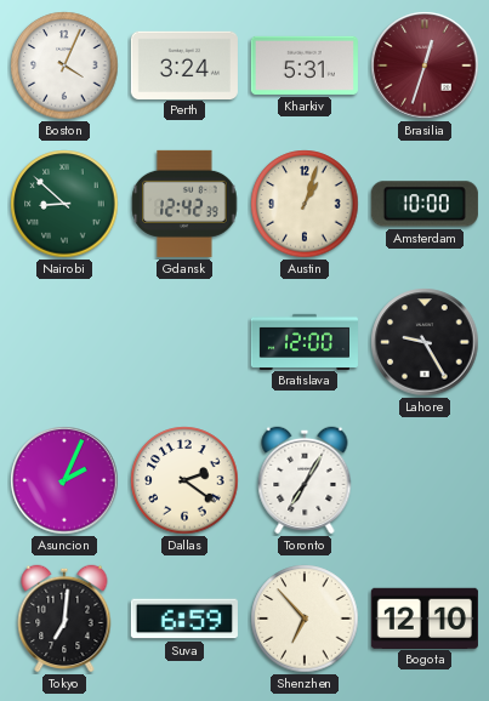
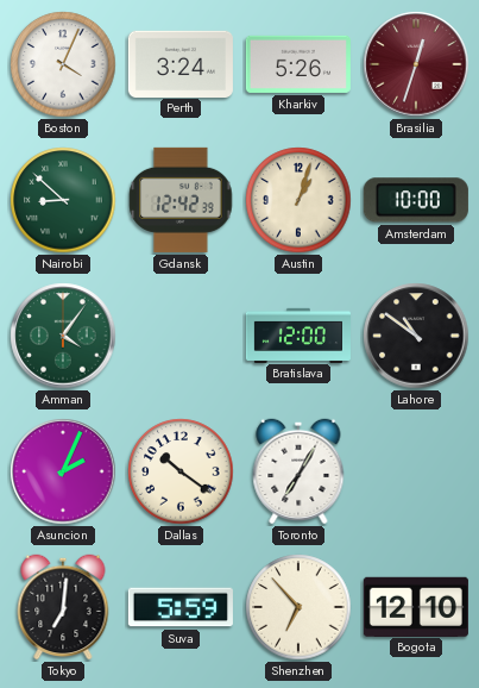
Kharkiv: 5:31 -> 5:26 (298, 64)
Amman: none -> 4:06 (63, 336)
Lahore: 9:25 -> 10:51 (416, 336)
Dallas: 2:21 -> 10:21 (181, 471)
Suva: 6:59 -> 5:59 (181, 607)
